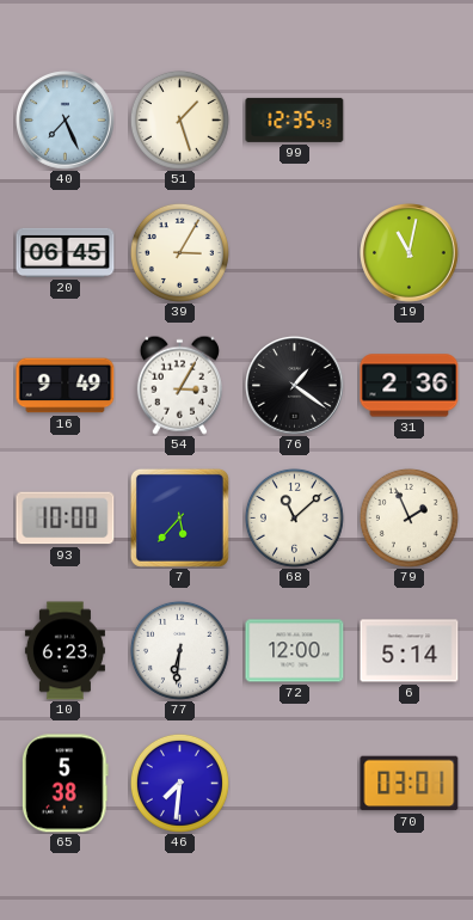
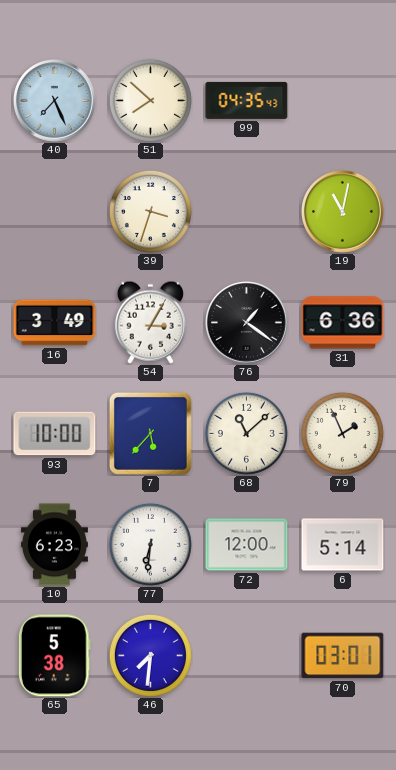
51: 1:27 -> 7:52 (150, 100)
99: 12:35 -> 04:35 (247, 100)
20: 06:45 -> none (66, 252)
39: 3:05 -> 3:33 (150, 211)
16: 9:49 -> 3:49 (55, 323)
31: 2:36 -> 6:36 (343, 323)
